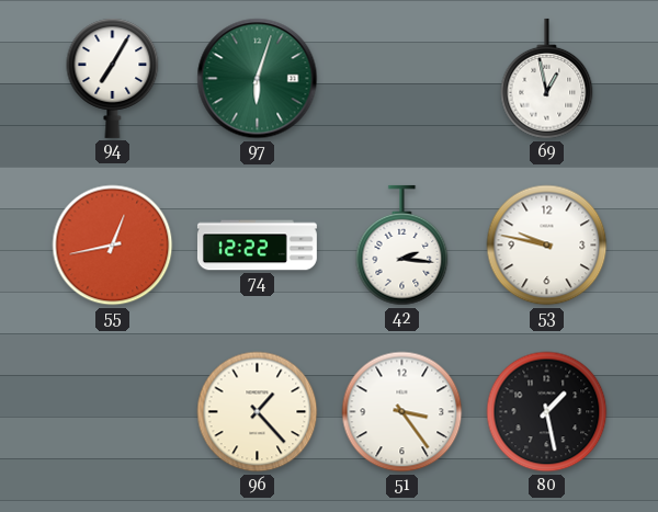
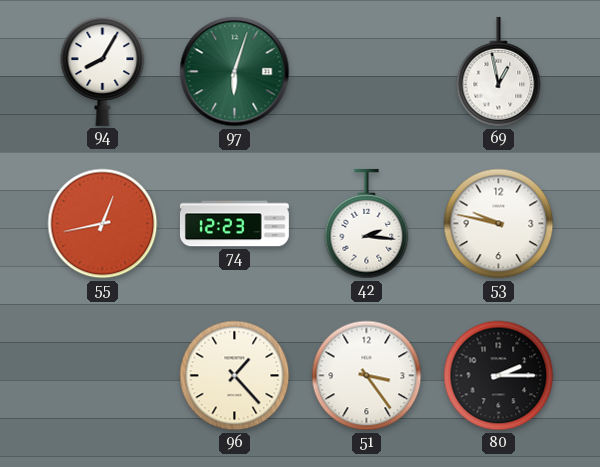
94: 7:05 -> 8:05 (103, 71)
74: 12:22 -> 12:23 (234, 224)
80: 1:28 -> 2:15 (499, 376)
